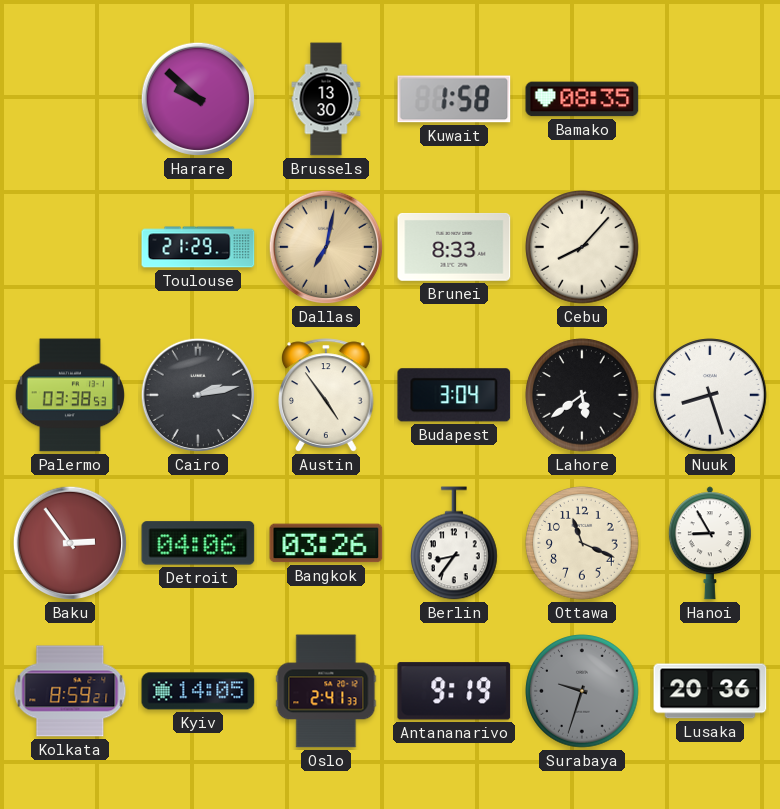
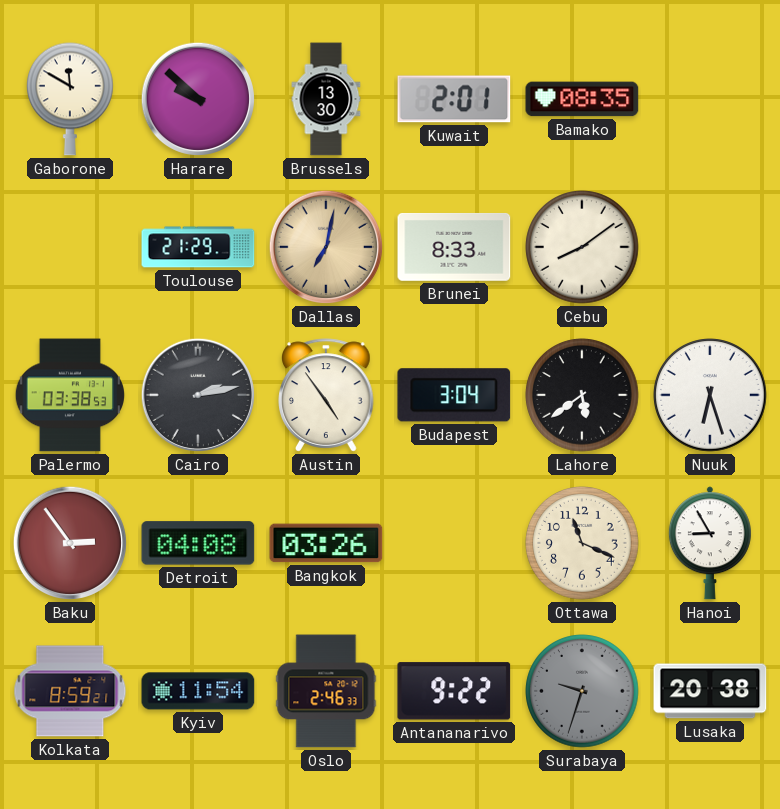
Gaborone: none -> 11:50 (71, 99)
Kuwait: 1:58 -> 2:01 (454, 99)
Cebu: 8:07 -> 8:09 (582, 247)
Nuuk: 8:27 -> 6:27 (710, 395)
Detroit: 04:06 -> 04:08 (198, 543)
Berlin: 8:36 -> none (455, 543)
Kyiv: 14:05 -> 11:54 (198, 691)
Oslo: 2:41 -> 2:46 (326, 691)
Antananarivo: 9:19 -> 9:22 (454, 691)
Lusaka: 20:36 -> 20:38 (710, 691)
